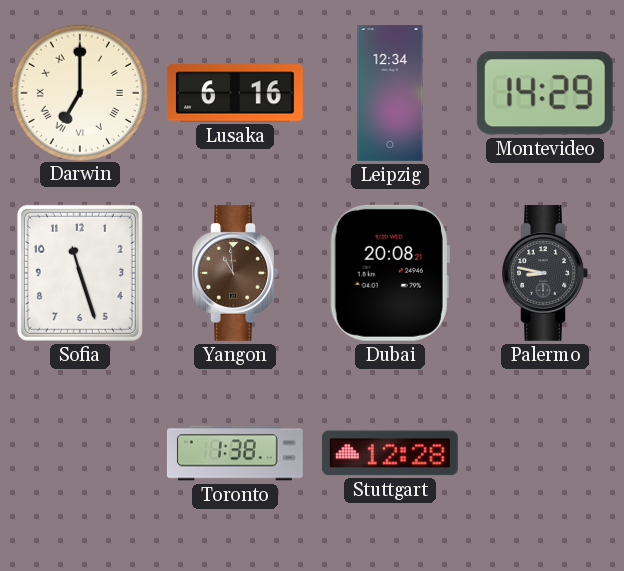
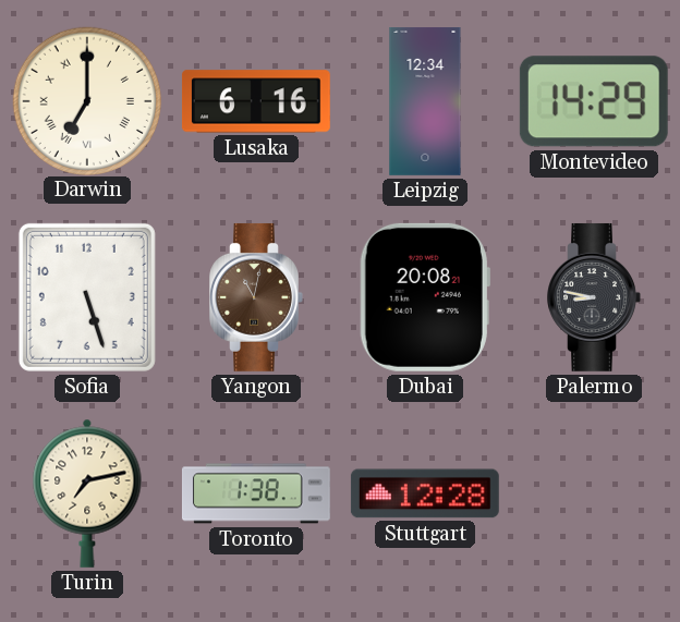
Sofia: 11:27 -> 5:27 (87, 297)
Yangon: 10:59 -> 11:02 (256, 297)
Turin: none -> 7:13 (87, 493)
